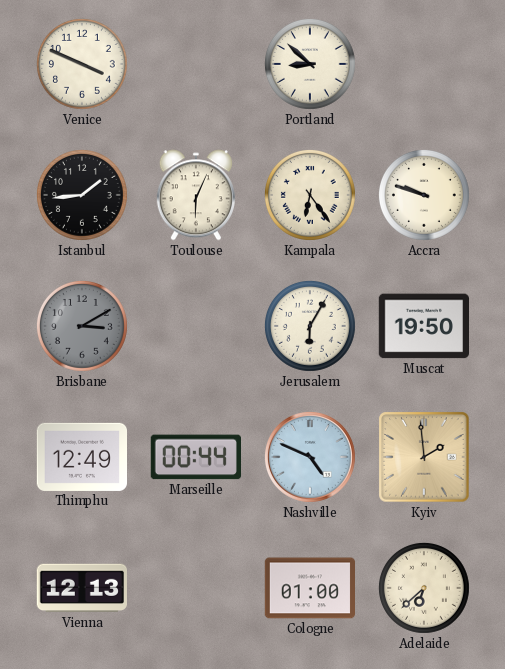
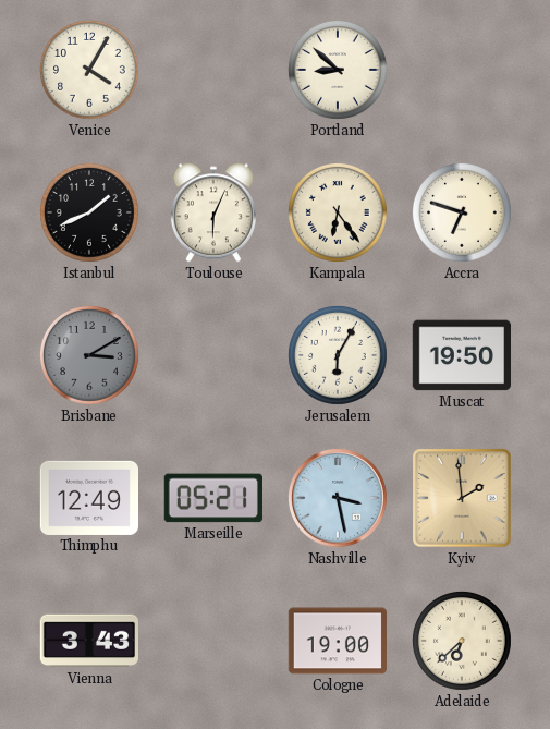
Venice: 3:49 -> 4:05 (90, 71)
Istanbul: 1:44 -> 1:41 (90, 214)
Accra: 9:48 -> 6:48 (463, 214)
Marseille: 00:44 -> 05:21 (212, 498)
Nashville: 4:49 -> 3:28 (338, 498)
Vienna: 12:13 -> 3:43 (88, 641)
Cologne: 01:00 -> 19:00 (337, 641)
